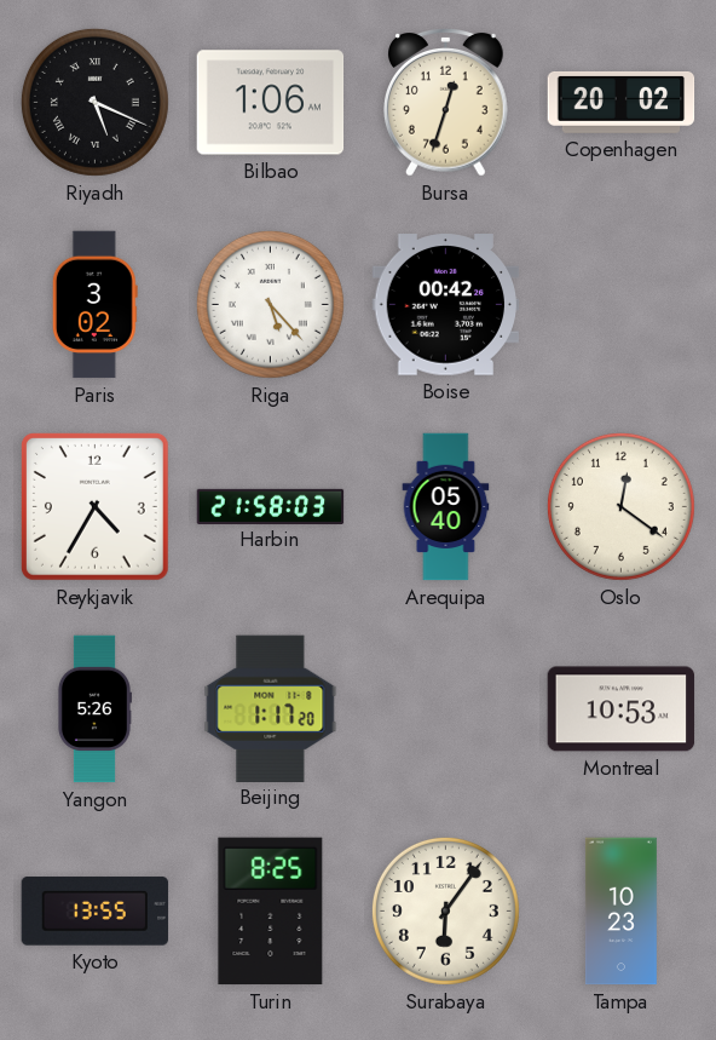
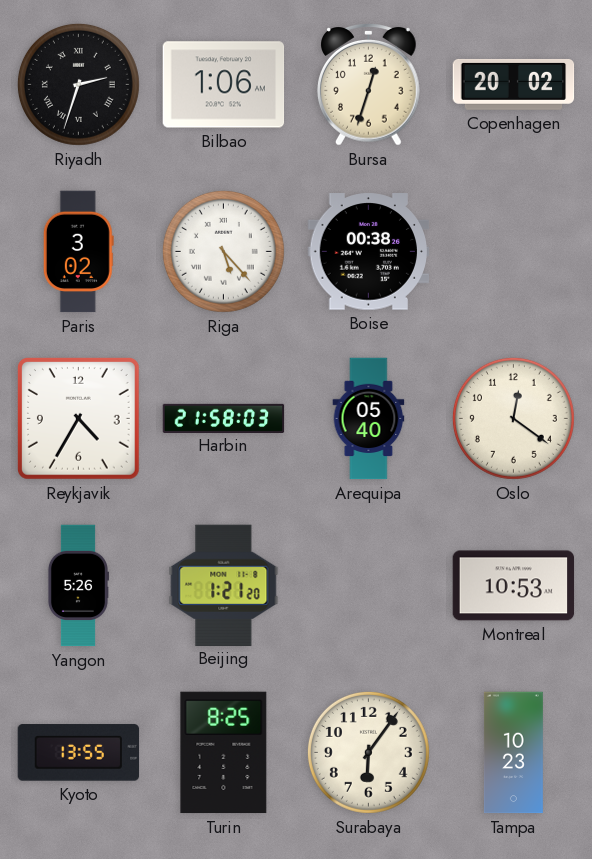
Riyadh: 5:19 -> 2:33 (78, 84)
Boise: 00:42 -> 00:38 (369, 252)
Beijing: 1:17 -> 1:21 (224, 585)
